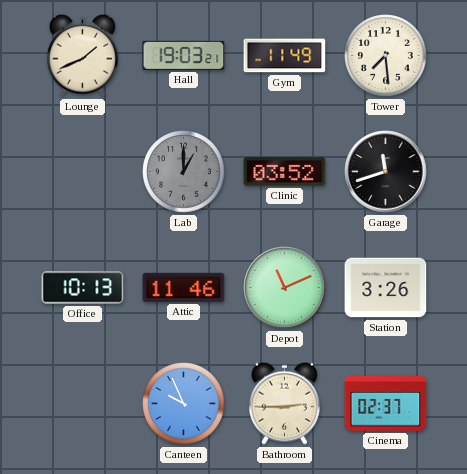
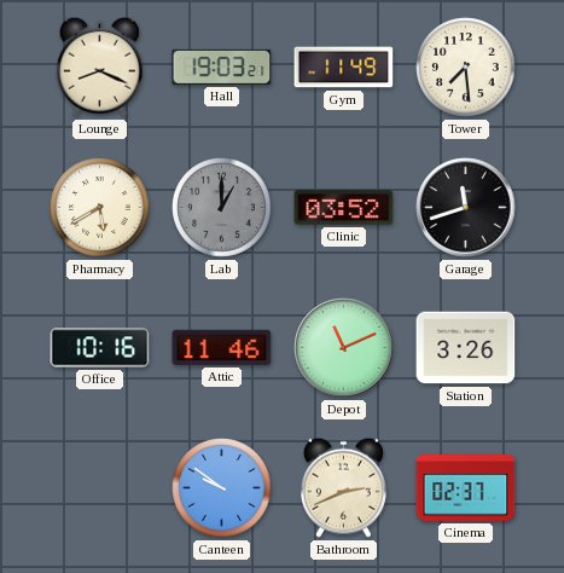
Lounge: 1:41 -> 8:19 (99, 66)
Pharmacy: none -> 5:40 (100, 208)
Office: 10:13 -> 10:16 (100, 348)
Canteen: 9:56 -> 9:51 (222, 488)
Bathroom: 2:45 -> 2:41 (343, 487)
